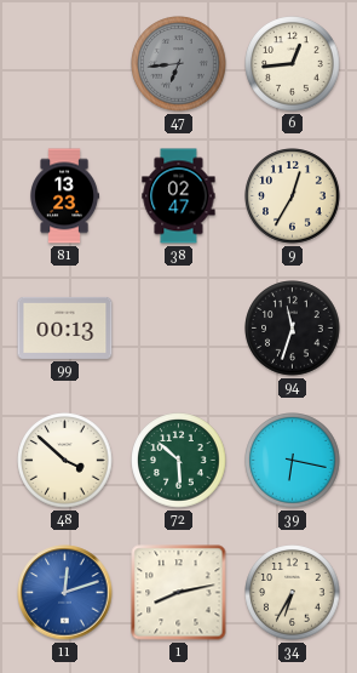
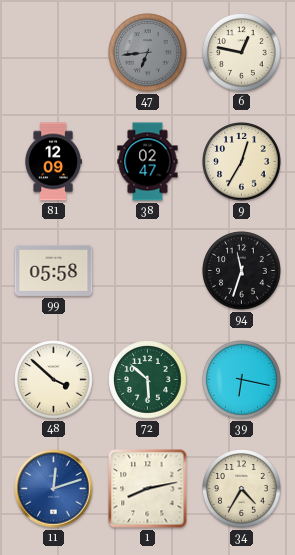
6: 12:44 -> 12:47 (242, 53)
81: 13:23 -> 12:09 (53, 162)
99: 00:13 -> 05:58 (54, 270)
34: 6:35 -> 4:35 (242, 489)
